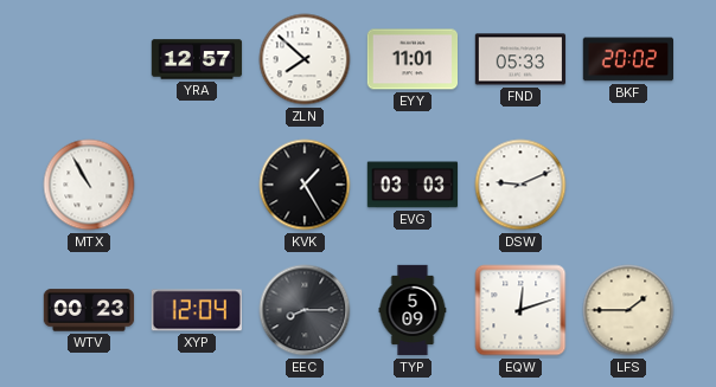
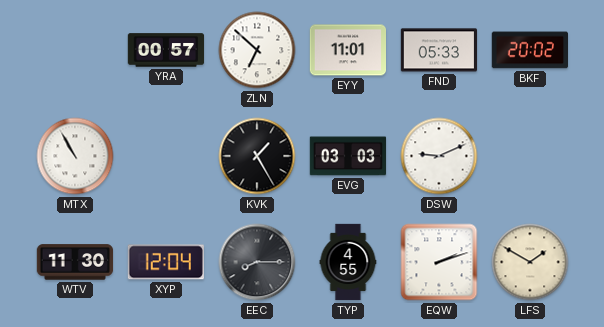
YRA: 12:57 -> 00:57 (166, 50)
ZLN: 7:52 -> 6:52 (257, 50)
WTV: 00:23 -> 11:30 (75, 262)
TYP: 5:09 -> 4:55 (348, 262)
EQW: 12:12 -> 2:12 (439, 262)
LFS: 1:45 -> 1:50 (530, 262)
